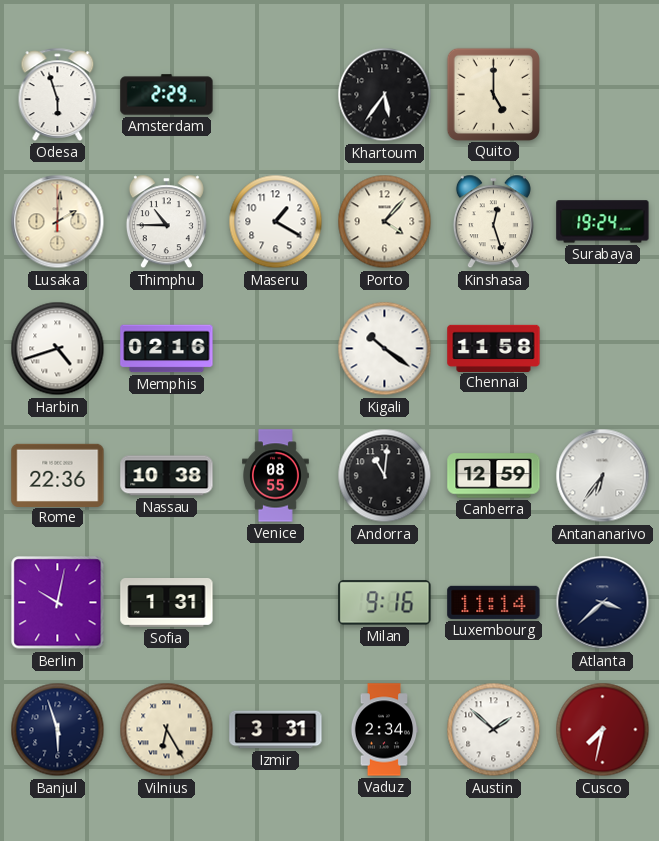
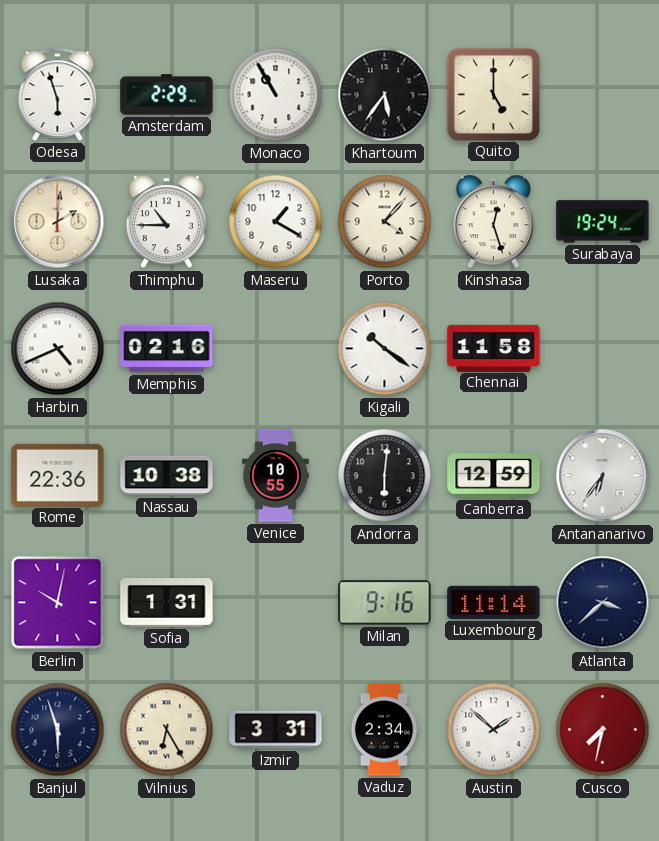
Monaco: none -> 10:55 (276, 95)
Harbin: 4:42 -> 4:41 (58, 349)
Venice: 08:55 -> 10:55 (276, 476)
Andorra: 11:01 -> 6:01 (385, 476)
